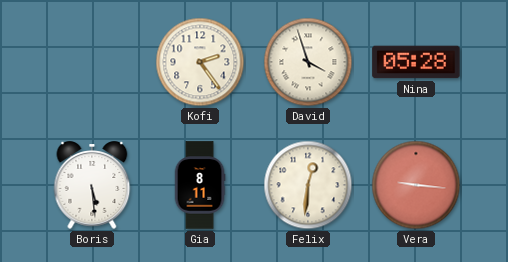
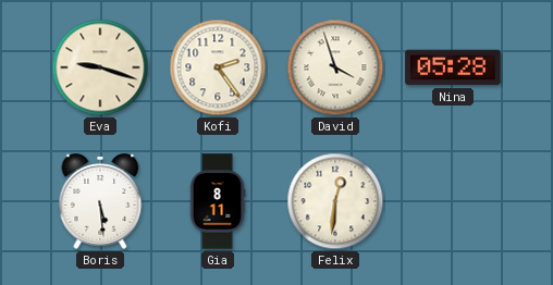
Eva: none -> 9:18 (100, 67)
Vera: 9:16 -> none (416, 185)
